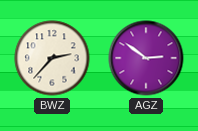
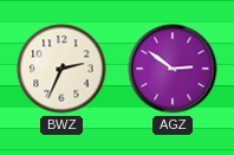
BWZ: 2:37 -> 2:34 (61, 69)
